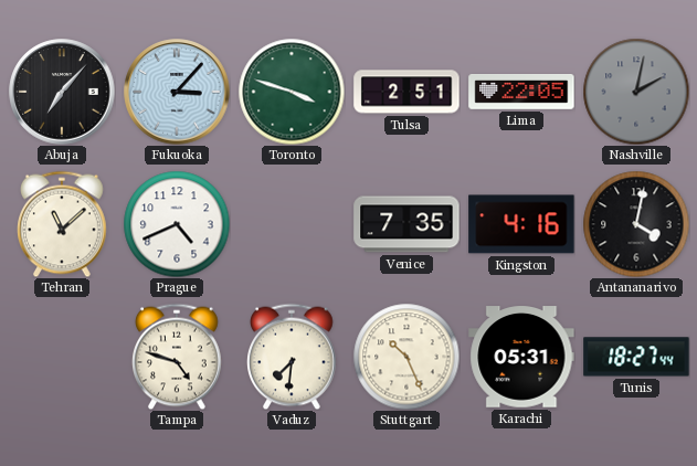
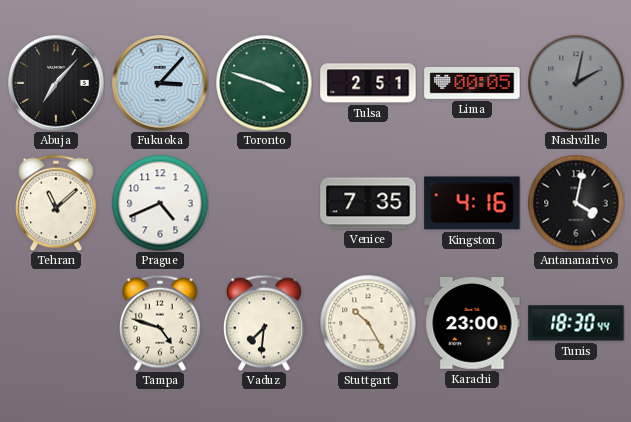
Lima: 22:05 -> 00:05 (472, 84)
Stuttgart: 10:26 -> 10:25 (368, 323)
Karachi: 05:31 -> 23:00 (472, 323)
Tunis: 18:27 -> 18:30 (576, 323)
